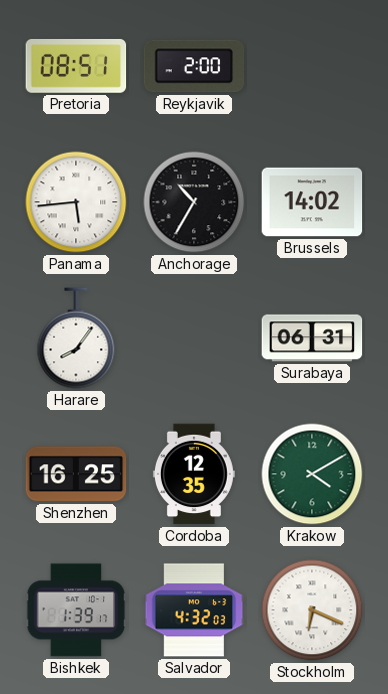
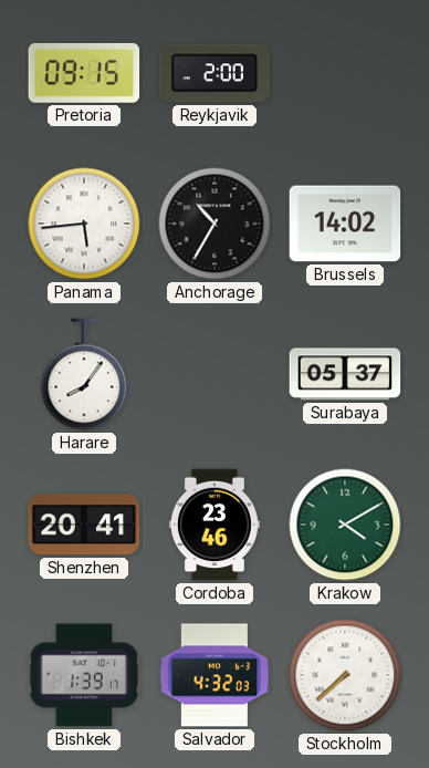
Pretoria: 08:51 -> 09:15 (84, 73)
Surabaya: 06:31 -> 05:37 (345, 374)
Shenzhen: 16:25 -> 20:41 (84, 525)
Cordoba: 12:35 -> 23:46 (214, 525)
Stockholm: 6:19 -> 7:38 (345, 675)
